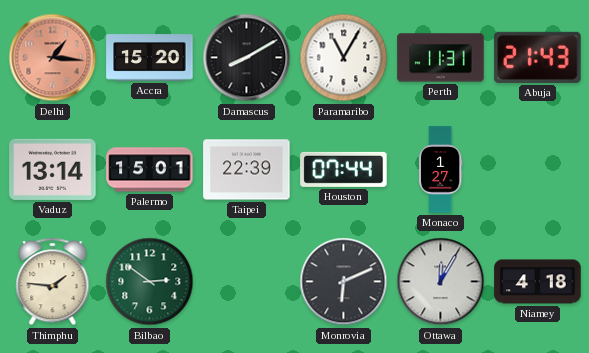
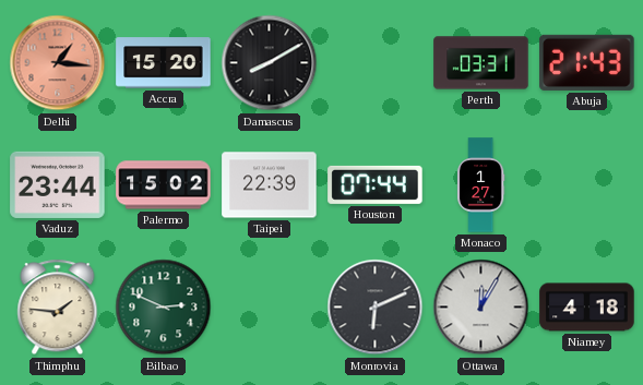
Paramaribo: 11:05 -> none (344, 58)
Perth: 11:31 -> 03:31 (481, 63)
Vaduz: 13:14 -> 23:44 (58, 184)
Palermo: 15:01 -> 15:02 (164, 185)
Bilbao: 2:51 -> 2:49 (164, 308)
